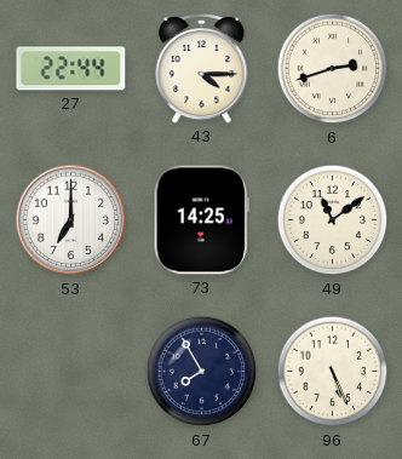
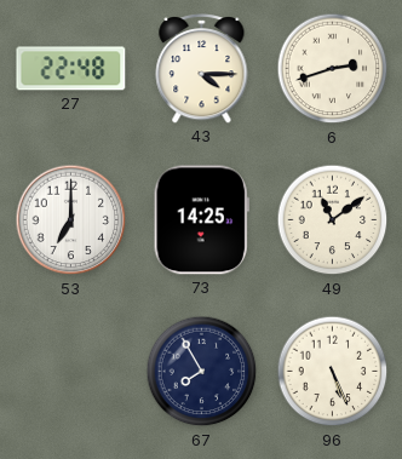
27: 22:44 -> 22:48 (71, 69)
